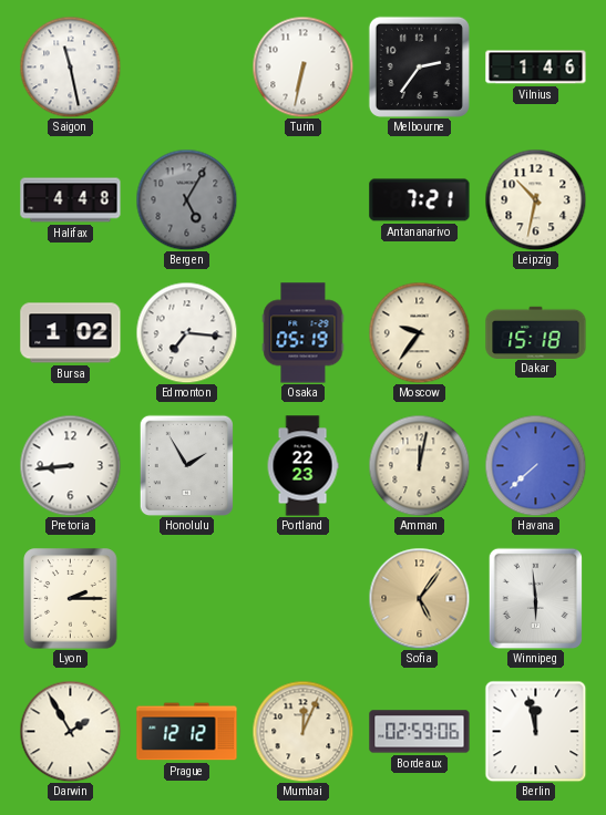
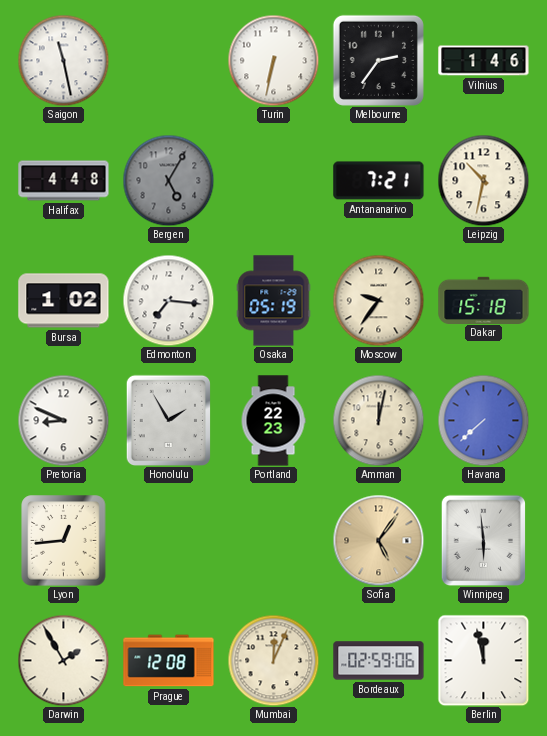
Pretoria: 8:44 -> 8:49 (63, 420)
Lyon: 2:15 -> 12:44 (64, 541)
Prague: 12:12 -> 12:08 (169, 661)
